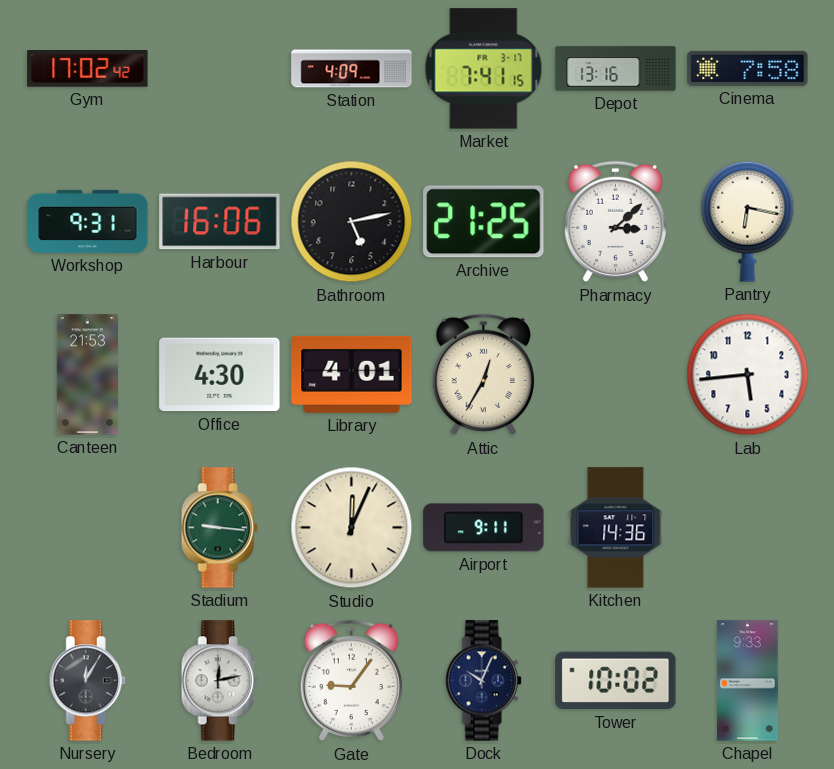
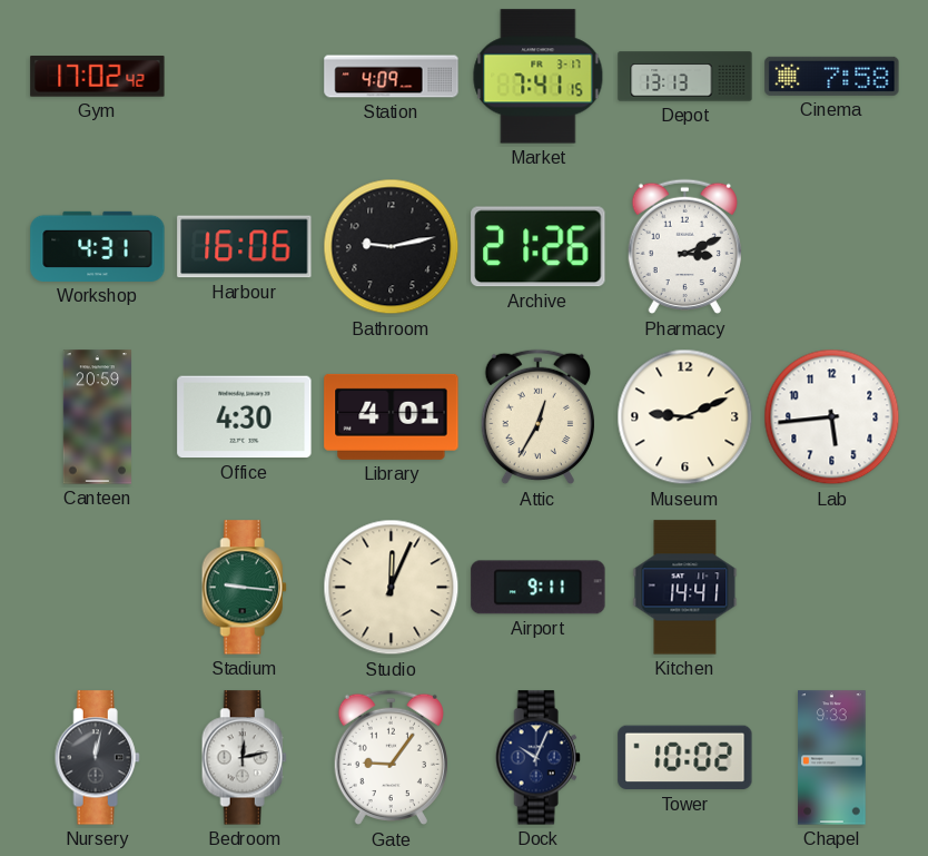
Depot: 13:16 -> 13:13 (685, 77)
Workshop: 9:31 -> 4:31 (98, 246)
Bathroom: 5:13 -> 9:13 (392, 247)
Archive: 21:25 -> 21:26 (539, 247)
Pharmacy: 3:08 -> 3:11 (684, 247)
Pantry: 6:17 -> none (748, 221)
Canteen: 21:53 -> 20:59 (98, 417)
Museum: none -> 9:11 (685, 417)
Kitchen: 14:36 -> 14:41 (685, 588)
Nursery: 12:05 -> 12:02 (97, 758)
